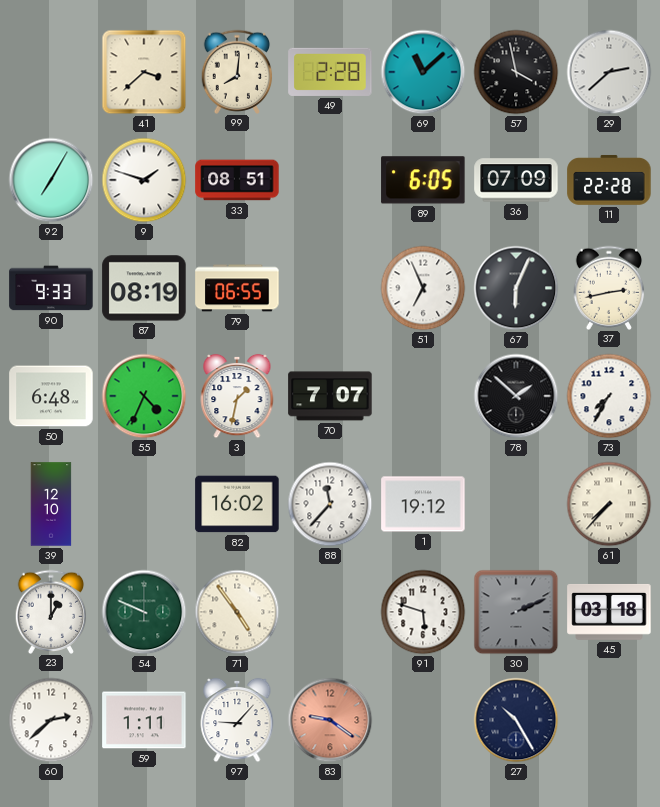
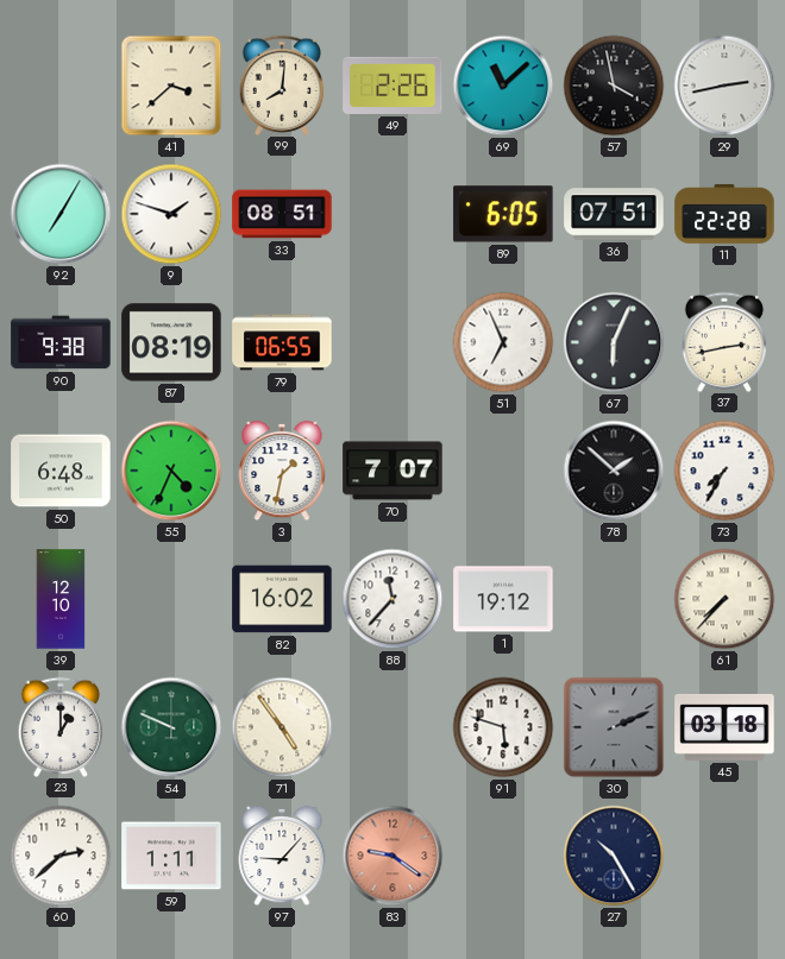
49: 2:28 -> 2:26 (392, 86)
29: 2:38 -> 2:43 (724, 86)
36: 07:09 -> 07:51 (614, 214)
90: 9:33 -> 9:38 (61, 342)
